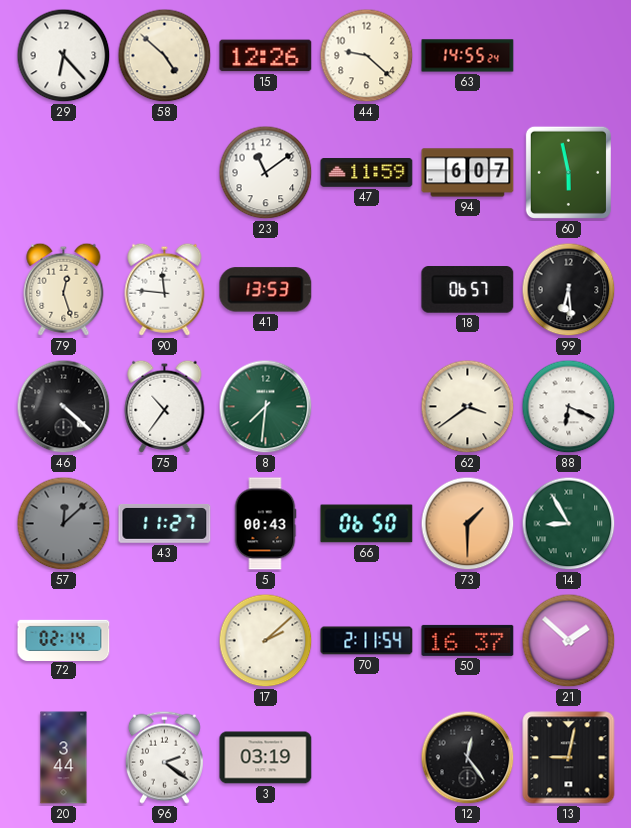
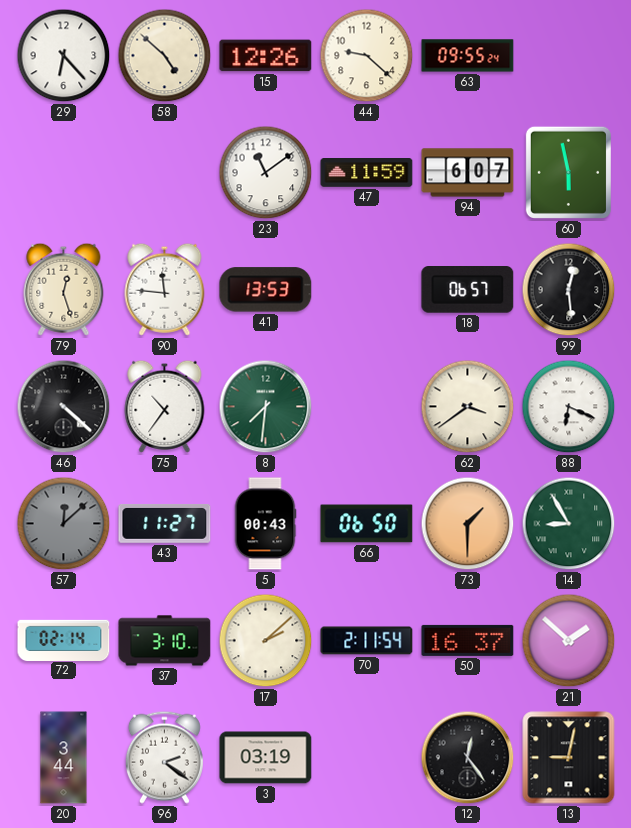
63: 14:55 -> 09:55 (468, 56)
99: 6:29 -> 12:29 (569, 290)
37: none -> 3:10 (165, 641)
